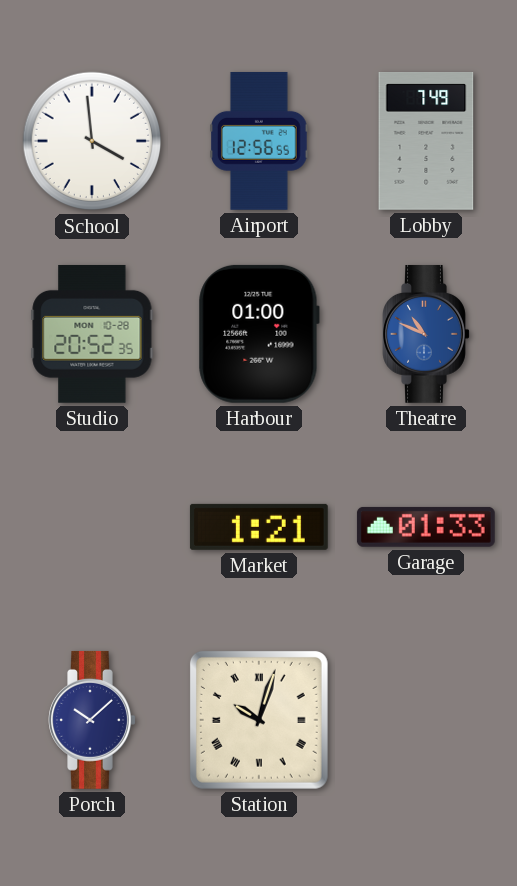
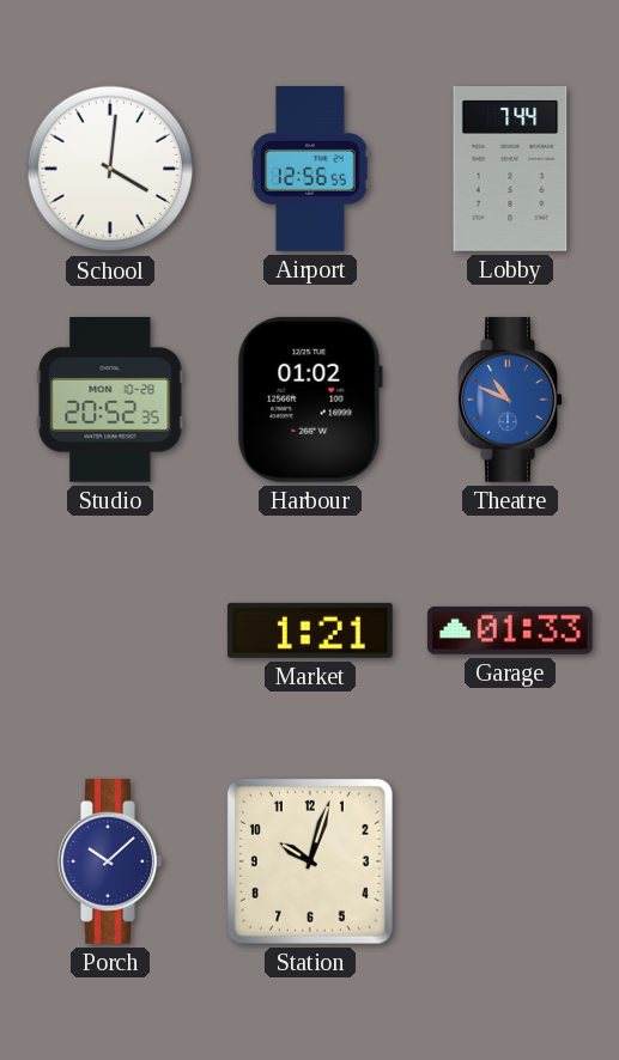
School: 3:59 -> 4:01 (110, 169)
Lobby: 7:49 -> 7:44 (510, 170)
Harbour: 01:00 -> 01:02 (310, 400)
Station numerals: Roman -> Arabic (310, 861)
